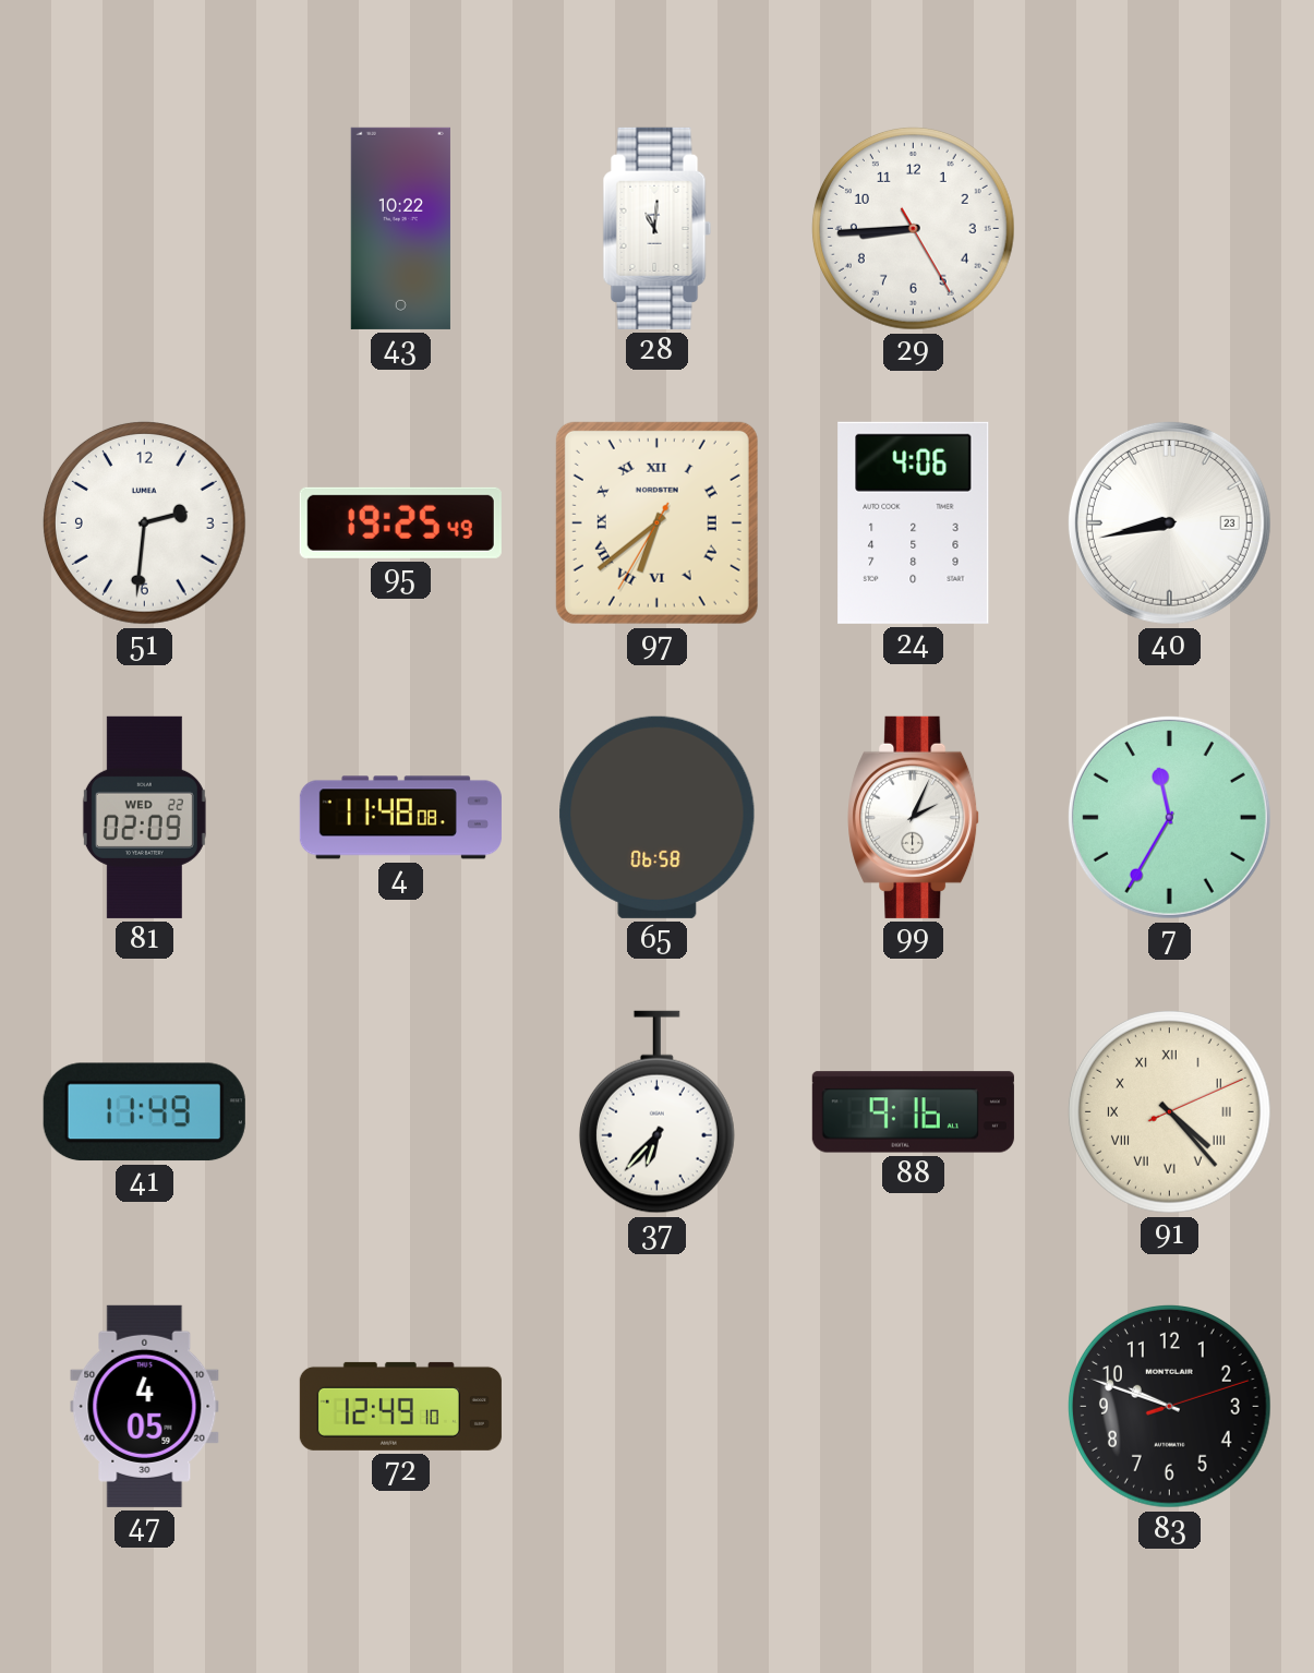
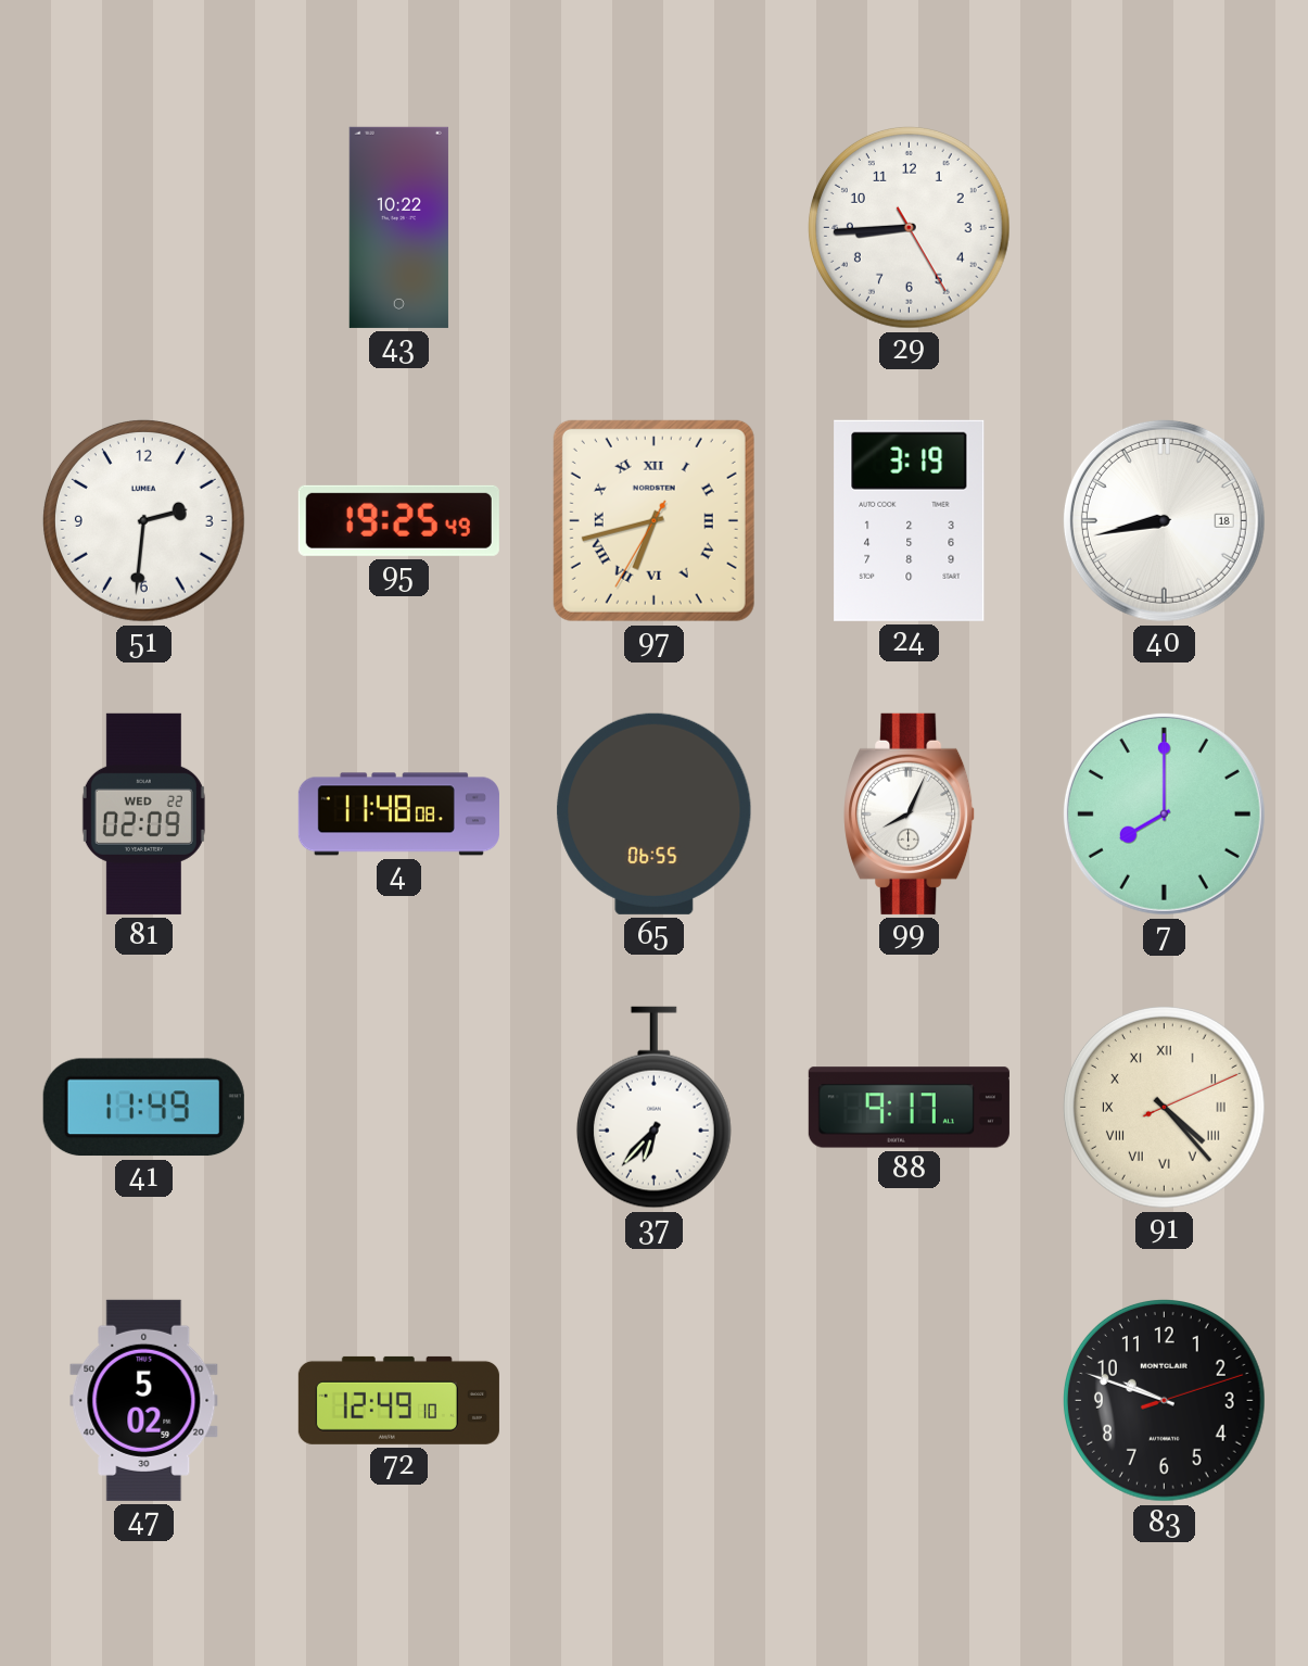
28: 11:01 -> none (658, 228)
97: 6:38 -> 6:42 (653, 520)
24: 4:06 -> 3:19 (910, 520)
40 date: 23 -> 18 (1164, 520)
65: 06:58 -> 06:55 (655, 813)
99: 2:04 -> 8:04 (910, 813)
7: 11:35 -> 8:00 (1164, 813)
88: 9:16 -> 9:17 (909, 1108)
47: 4:05 -> 5:02 (144, 1400)
